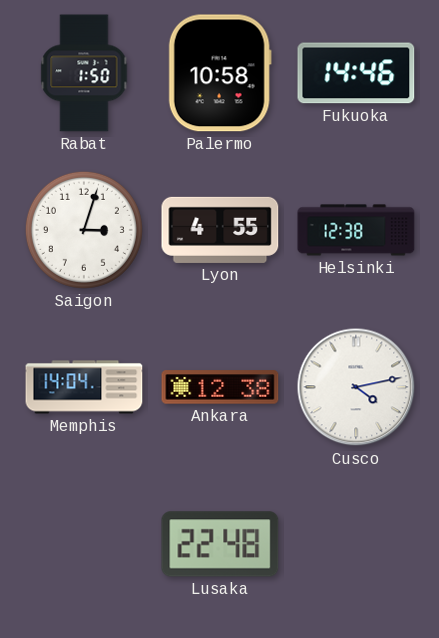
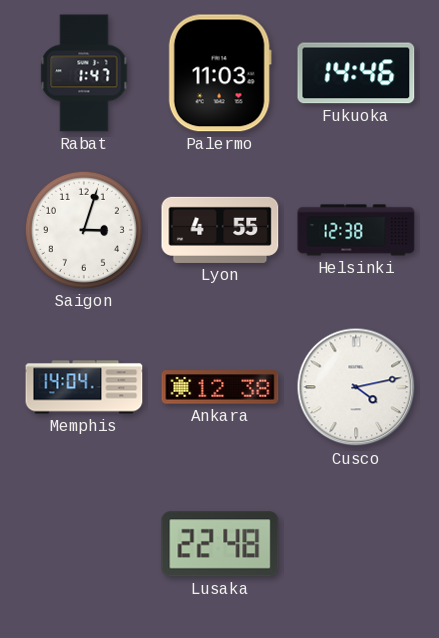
Rabat: 1:50 -> 1:47 (84, 73)
Palermo: 10:58 -> 11:03 (220, 73)
